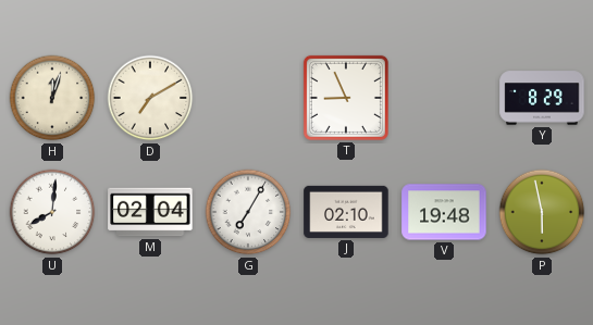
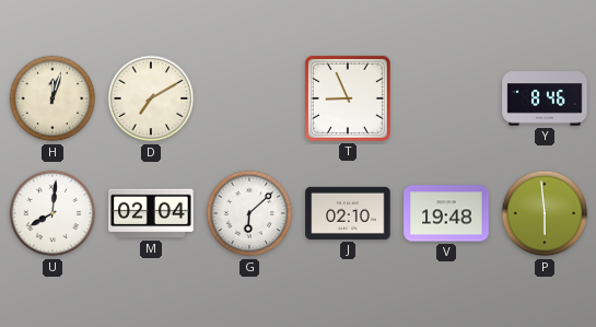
Y: 8:29 -> 8:46 (545, 98)
G: 7:05 -> 6:08 (249, 213)
P: 5:58 -> 5:59 (545, 213)
